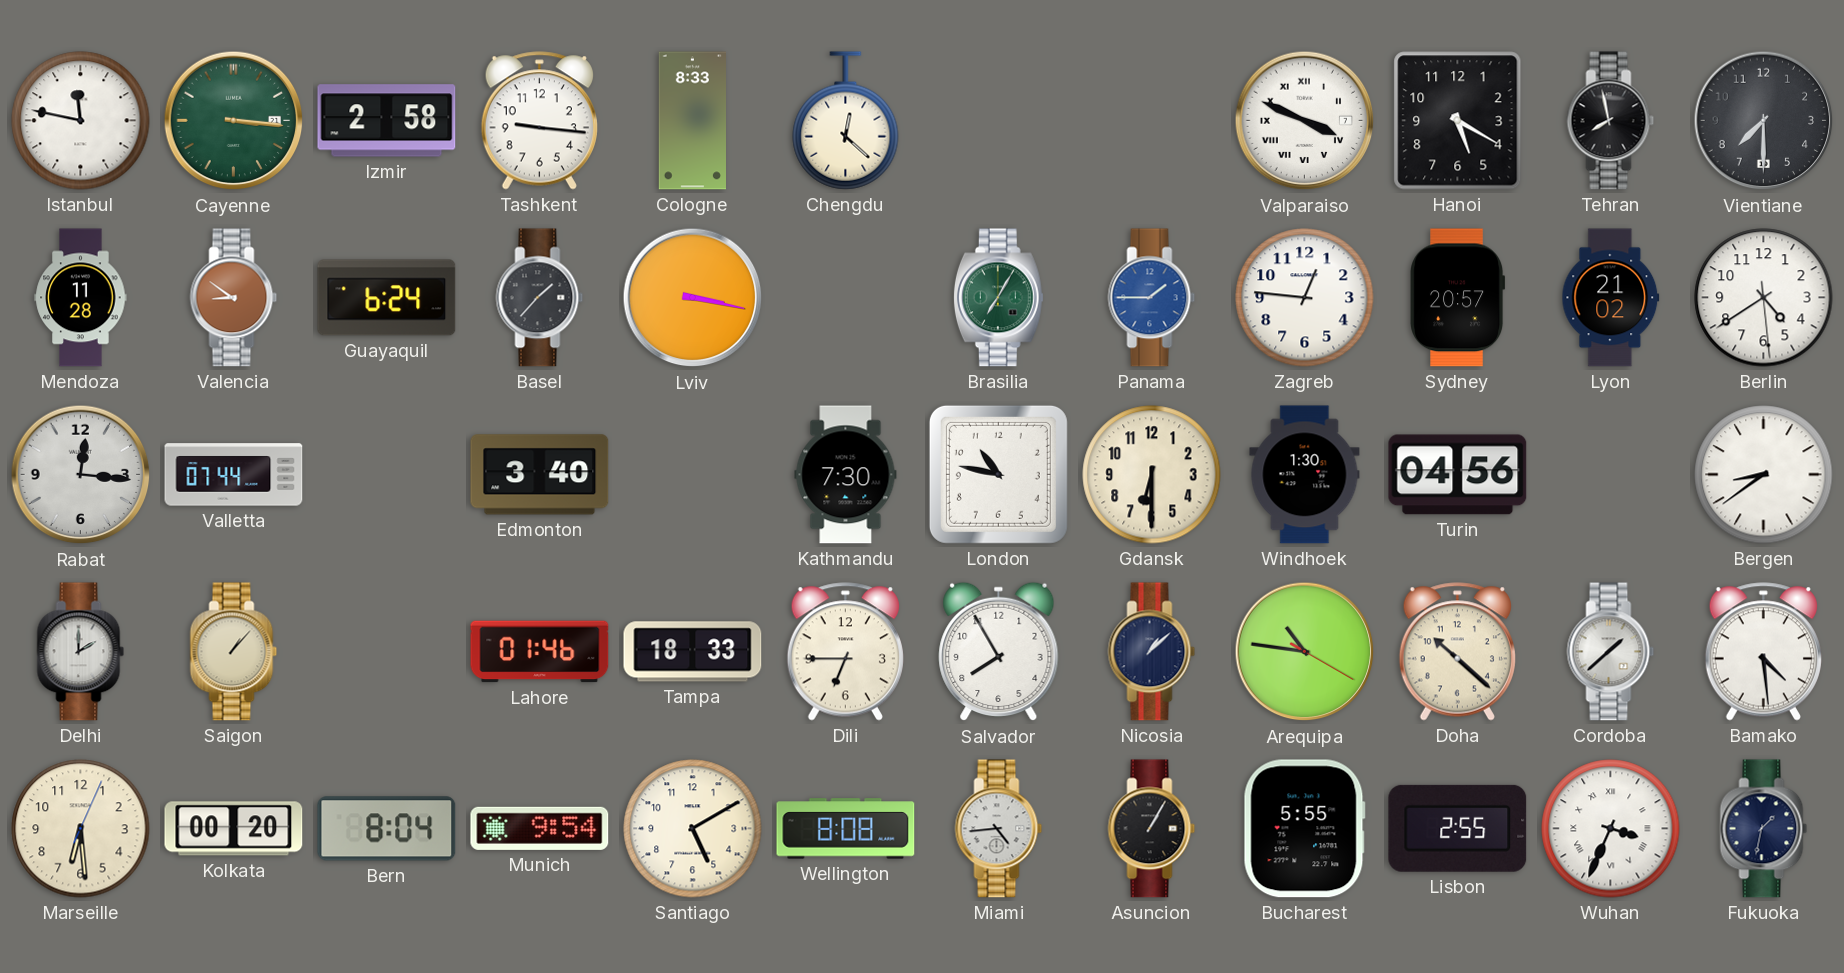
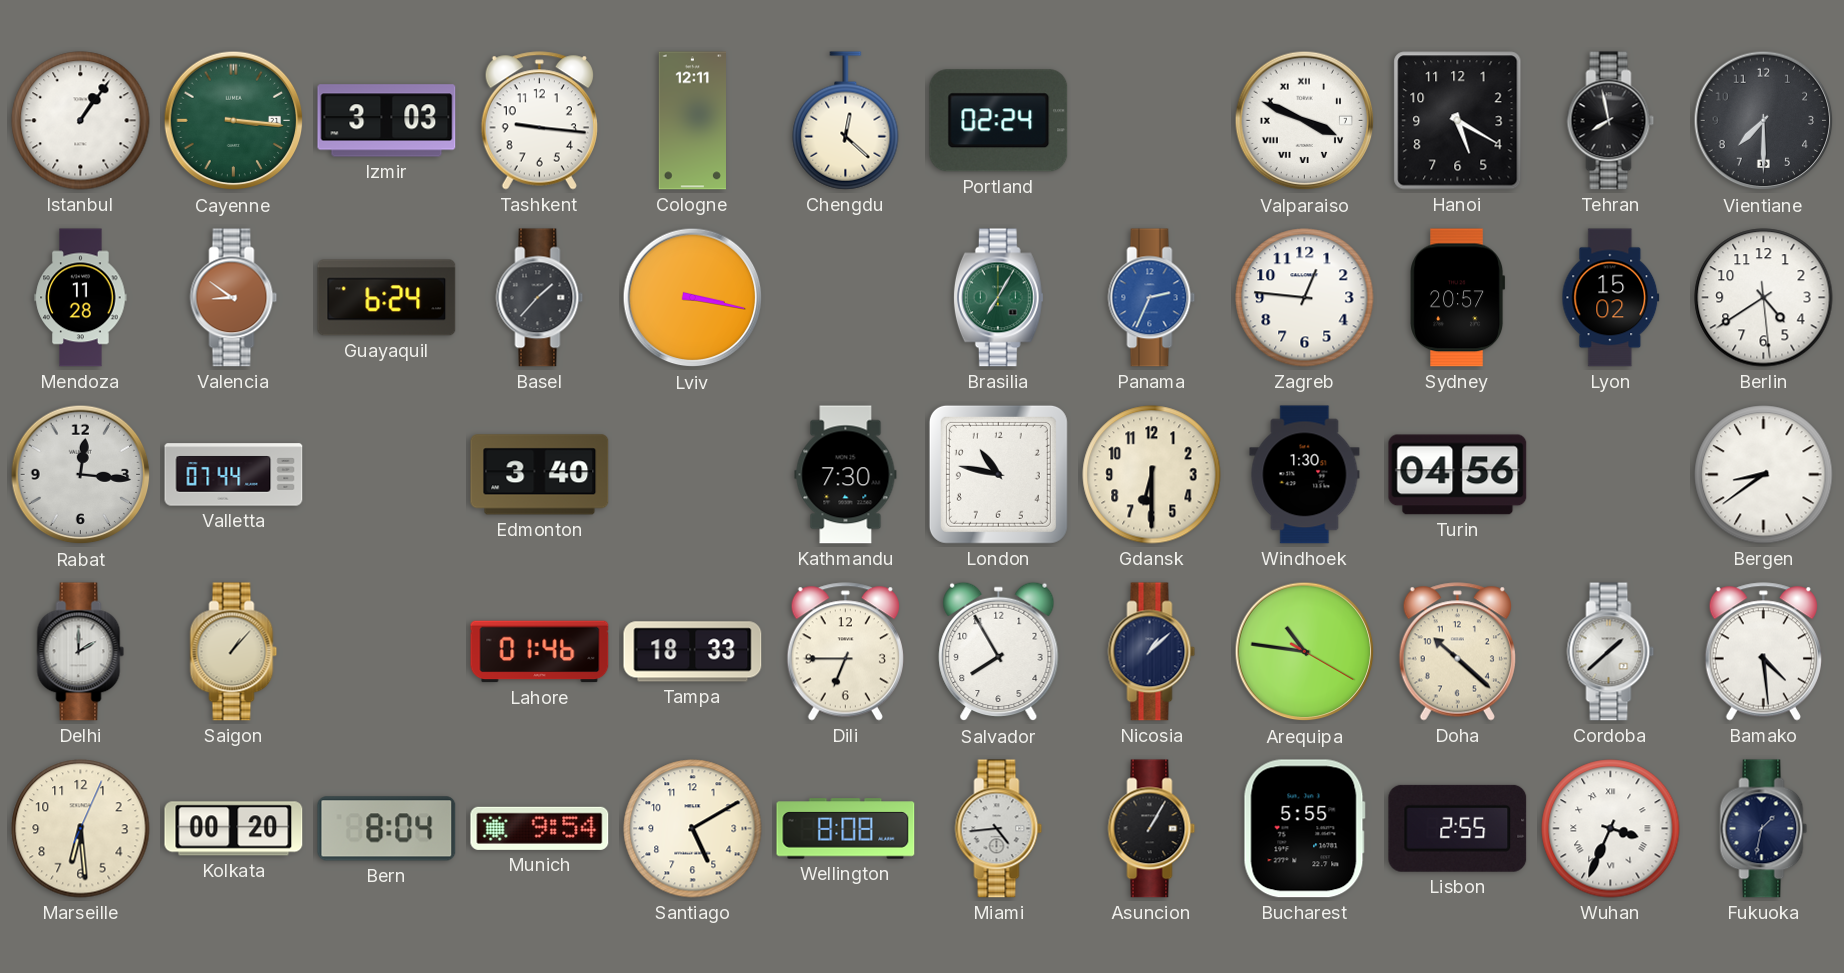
Istanbul: 11:47 -> 1:06 (81, 121)
Izmir: 2:58 -> 3:03 (387, 121)
Cologne: 8:33 -> 12:11 (692, 121)
Portland: none -> 02:24 (999, 121)
Panama: 1:45 -> 2:34 (1152, 298)
Lyon: 21:02 -> 15:02 (1611, 298)
